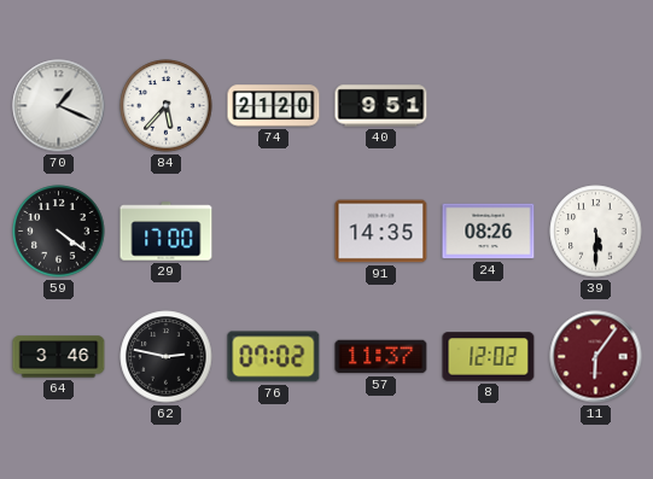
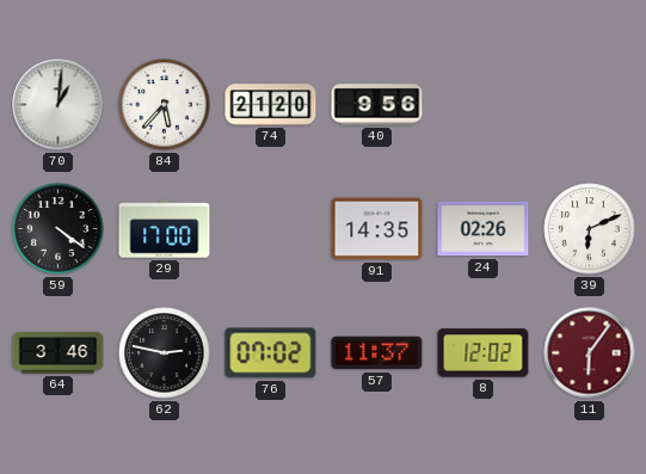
70: 1:19 -> 1:01 (59, 105)
40: 9:51 -> 9:56 (377, 105)
24: 08:26 -> 02:26 (484, 229)
39: 5:30 -> 6:11 (590, 229)
